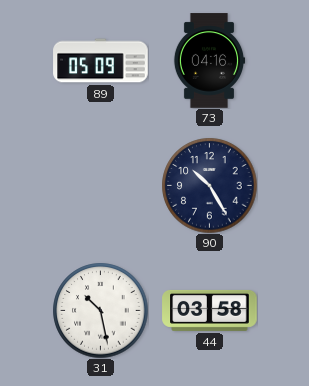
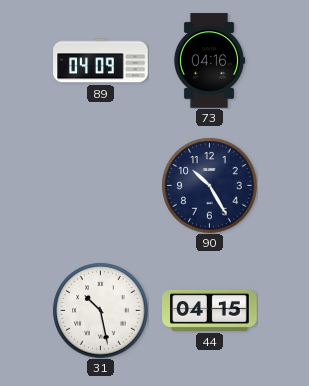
89: 05:09 -> 04:09 (101, 61)
44: 03:58 -> 04:15 (210, 310)
